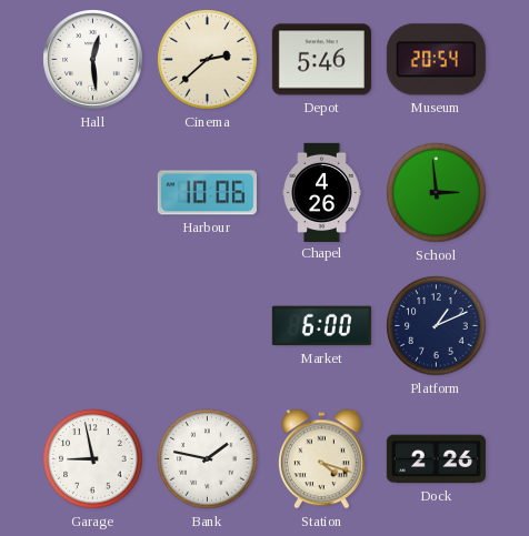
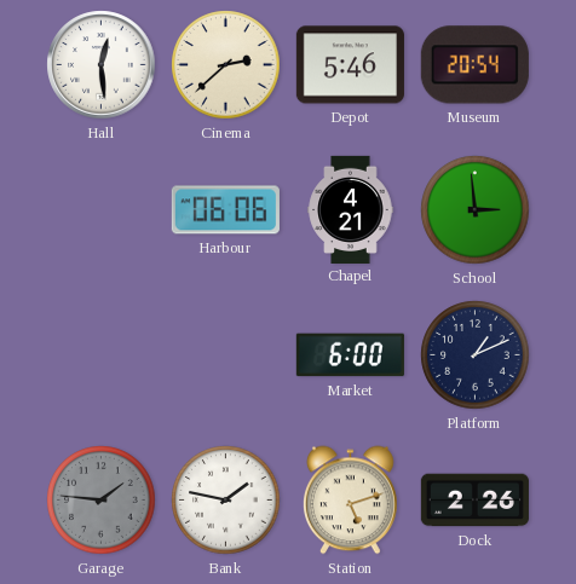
Harbour: 10:06 -> 06:06 (225, 210)
Chapel: 4:26 -> 4:21 (351, 209)
Garage: 8:58 -> 1:46 (102, 501)
Garage dial: white -> grey (102, 501)
Station: 4:18 -> 5:12 (351, 501)
